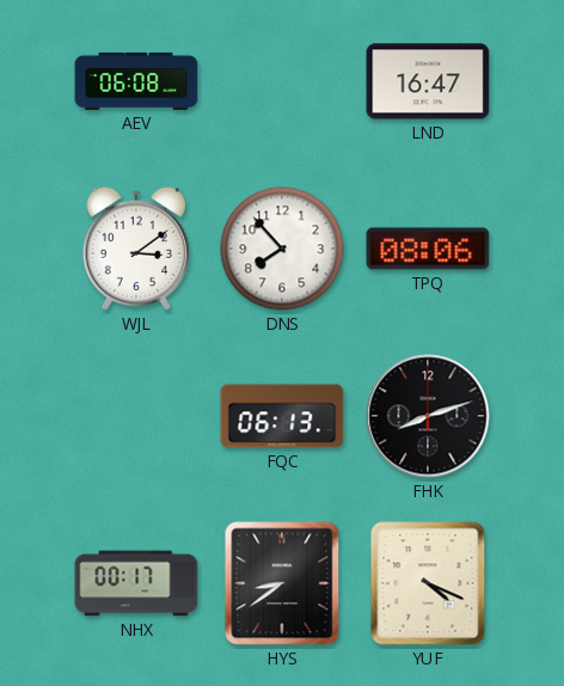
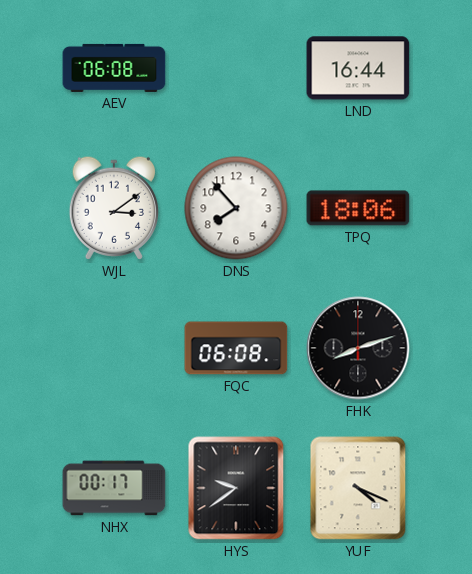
LND: 16:47 -> 16:44 (358, 68)
TPQ: 08:06 -> 18:06 (358, 208)
FQC: 06:13 -> 06:08 (236, 348)
HYS: 8:39 -> 9:39 (236, 488)
